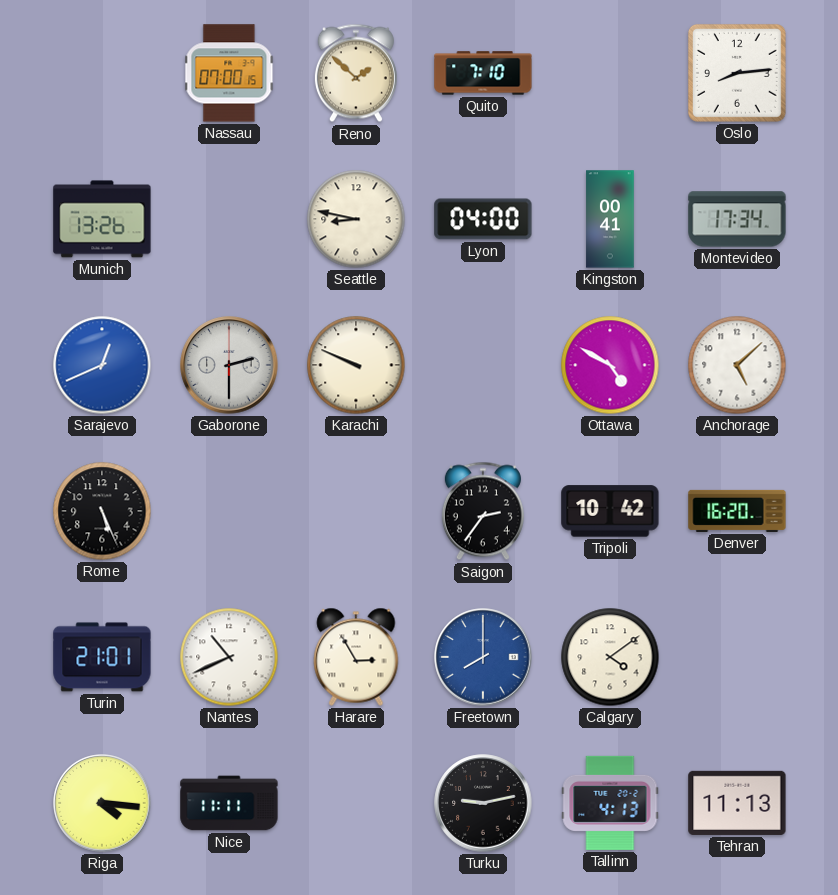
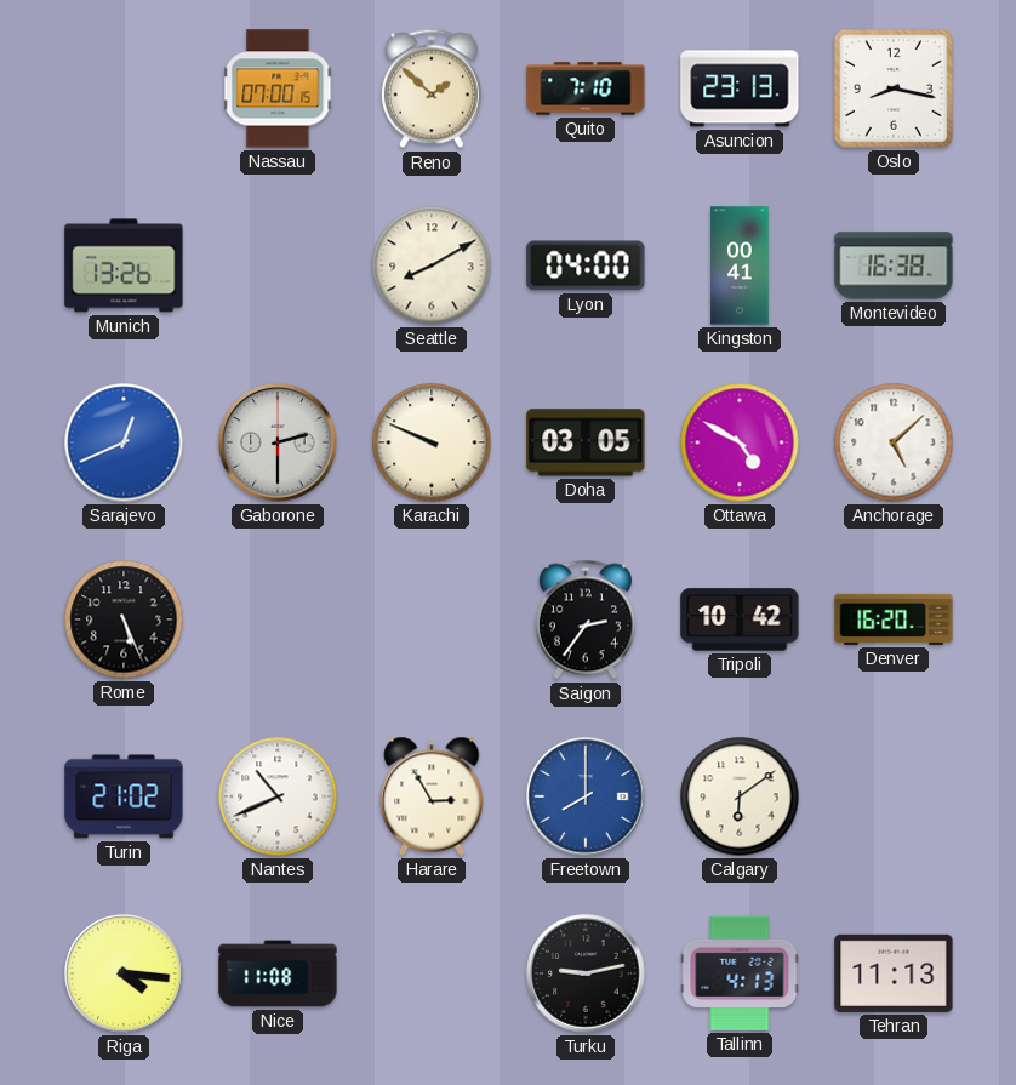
Asuncion: none -> 23:13 (740, 88)
Oslo: 8:14 -> 8:17 (894, 88)
Seattle: 8:47 -> 8:10 (432, 265)
Montevideo: 17:34 -> 16:38 (894, 265)
Doha: none -> 03:05 (586, 442)
Turin: 21:01 -> 21:02 (124, 796)
Calgary: 4:09 -> 6:09 (740, 796)
Nice: 11:11 -> 11:08 (278, 973)
